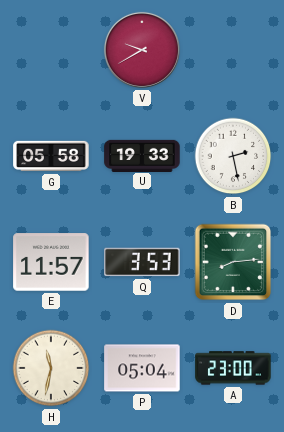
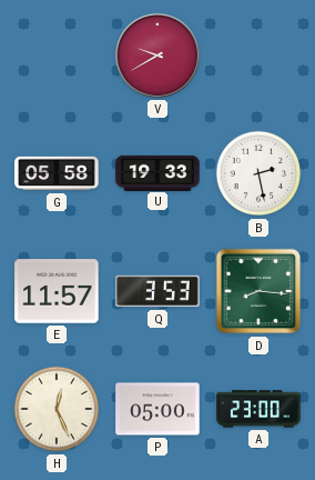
D: 8:14 -> 8:16 (258, 291)
H: 11:32 -> 12:26 (57, 409)
P: 05:04 -> 05:00 (157, 409)
